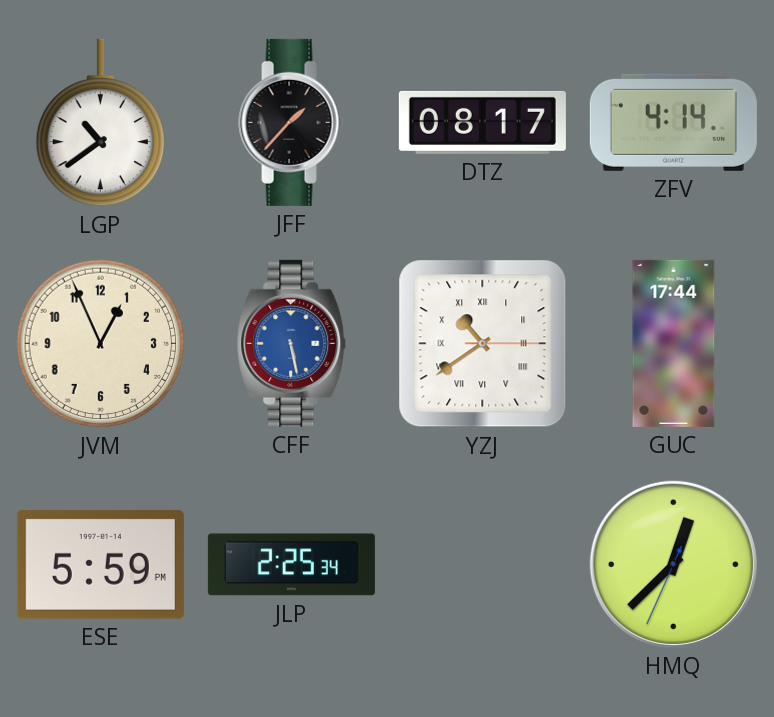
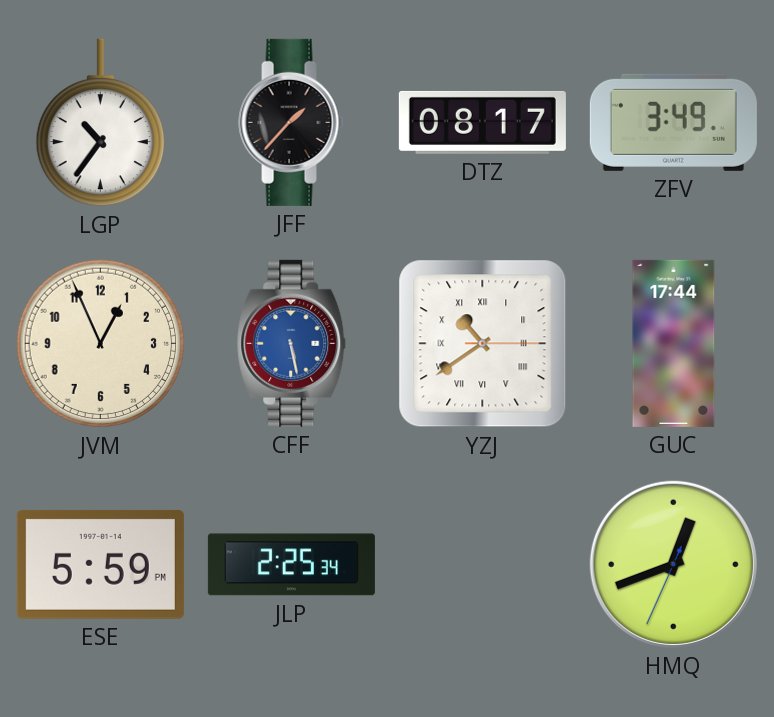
LGP: 10:39 -> 10:36 (100, 123)
ZFV: 4:14 -> 3:49 (673, 122)
HMQ: 12:37 -> 12:41 (673, 564)
